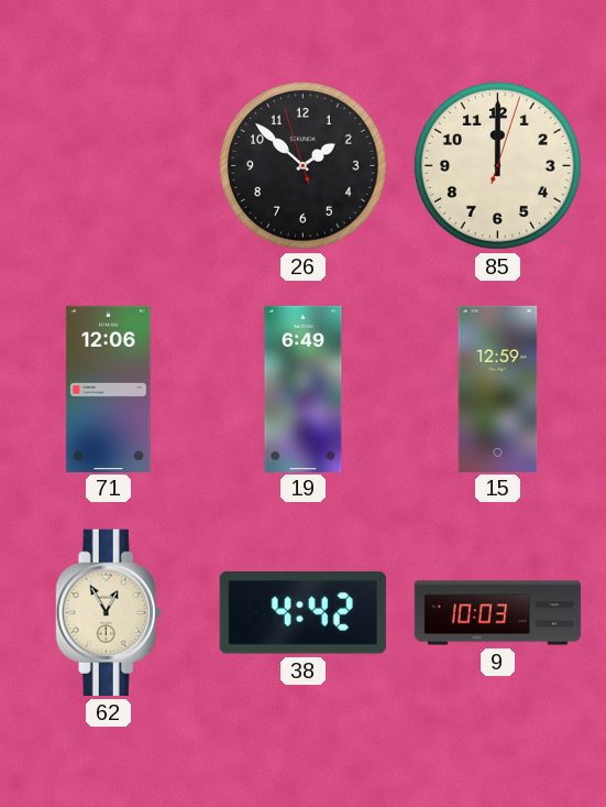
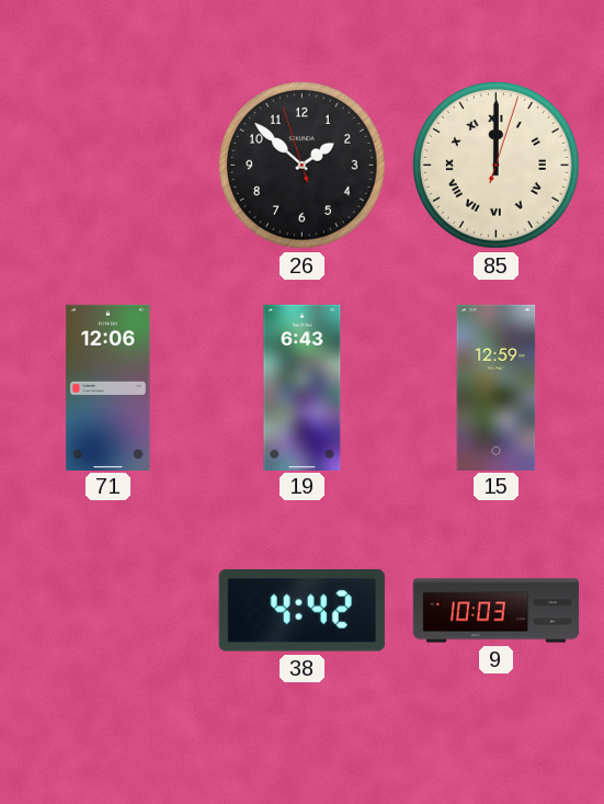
85 numerals: Arabic -> Roman (497, 166)
19: 6:49 -> 6:43 (303, 387)
62: 12:55 -> none (109, 612)
